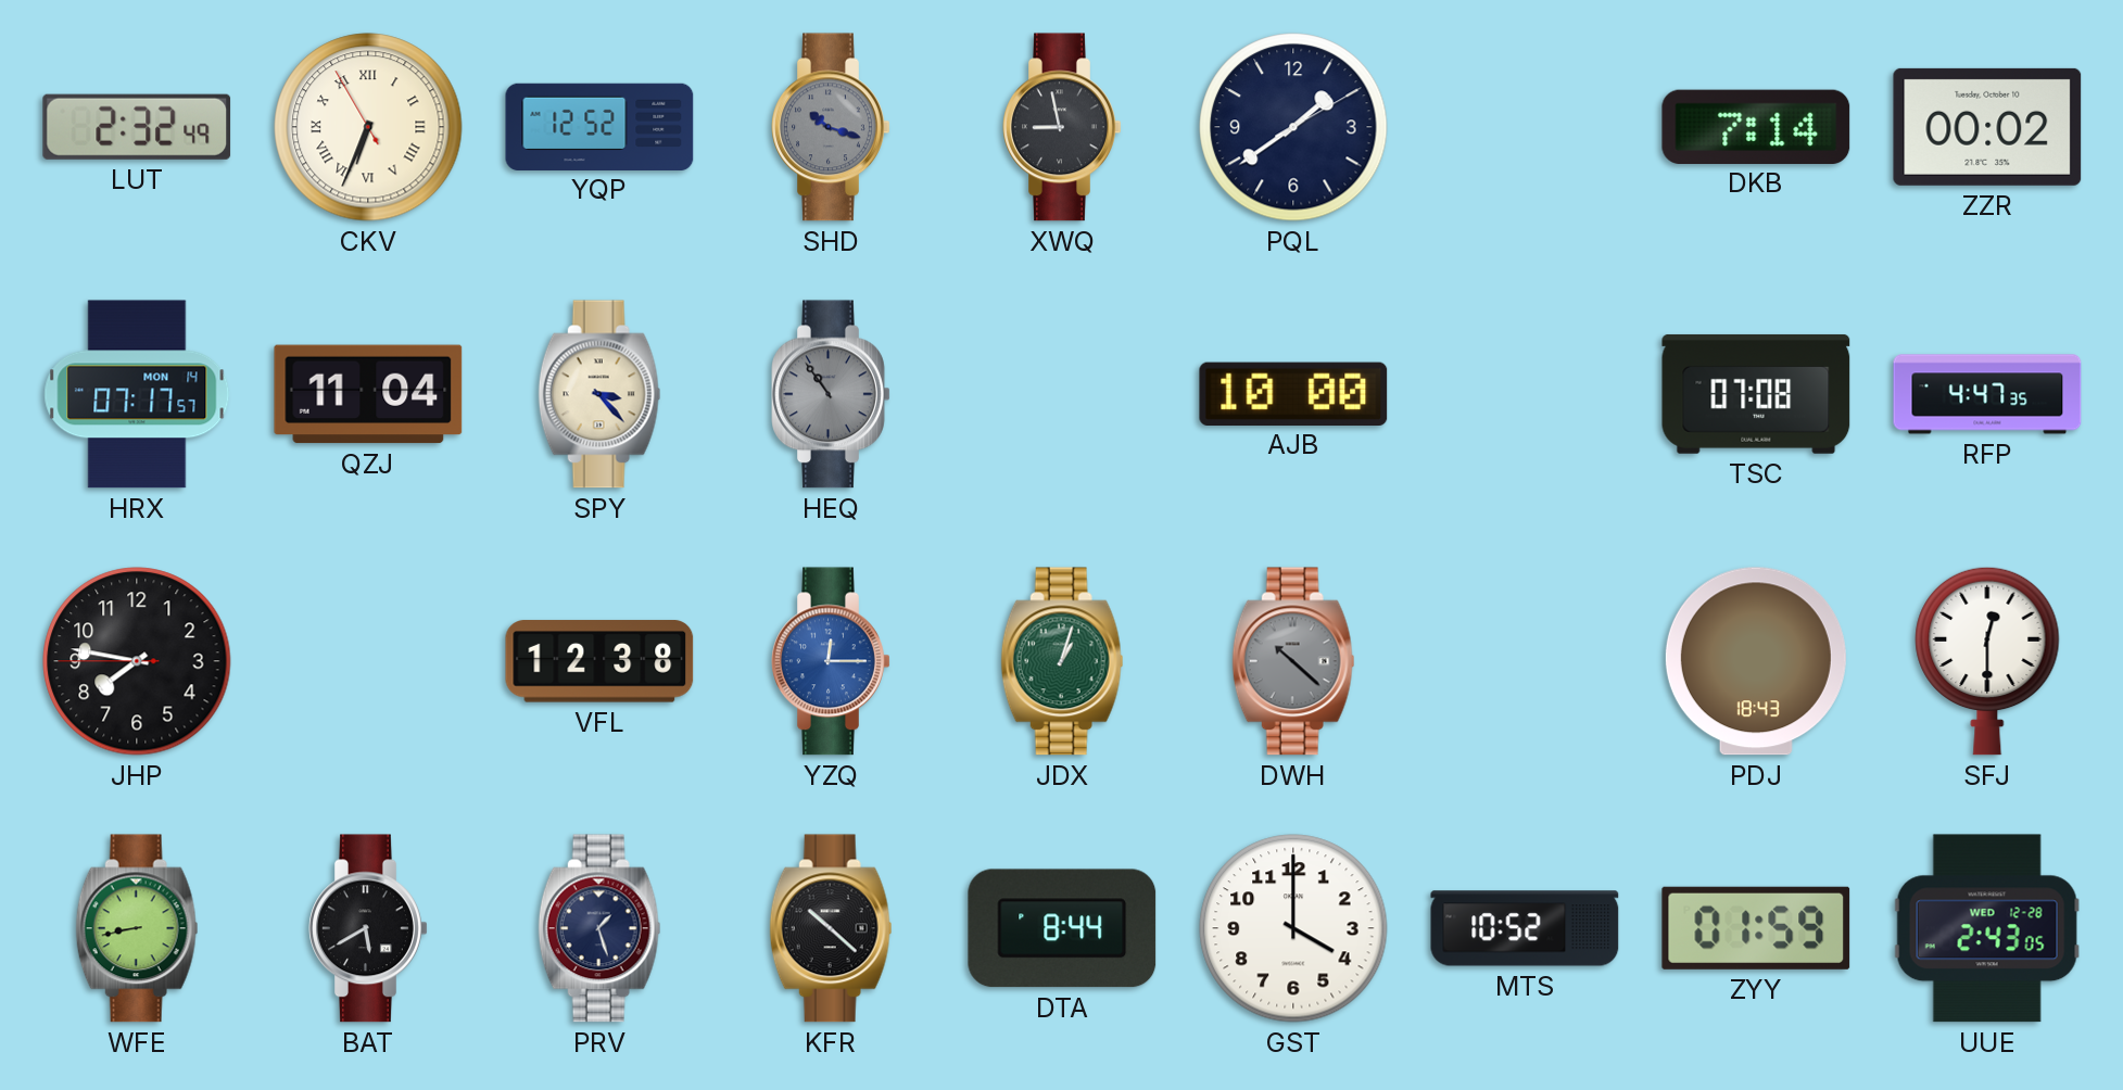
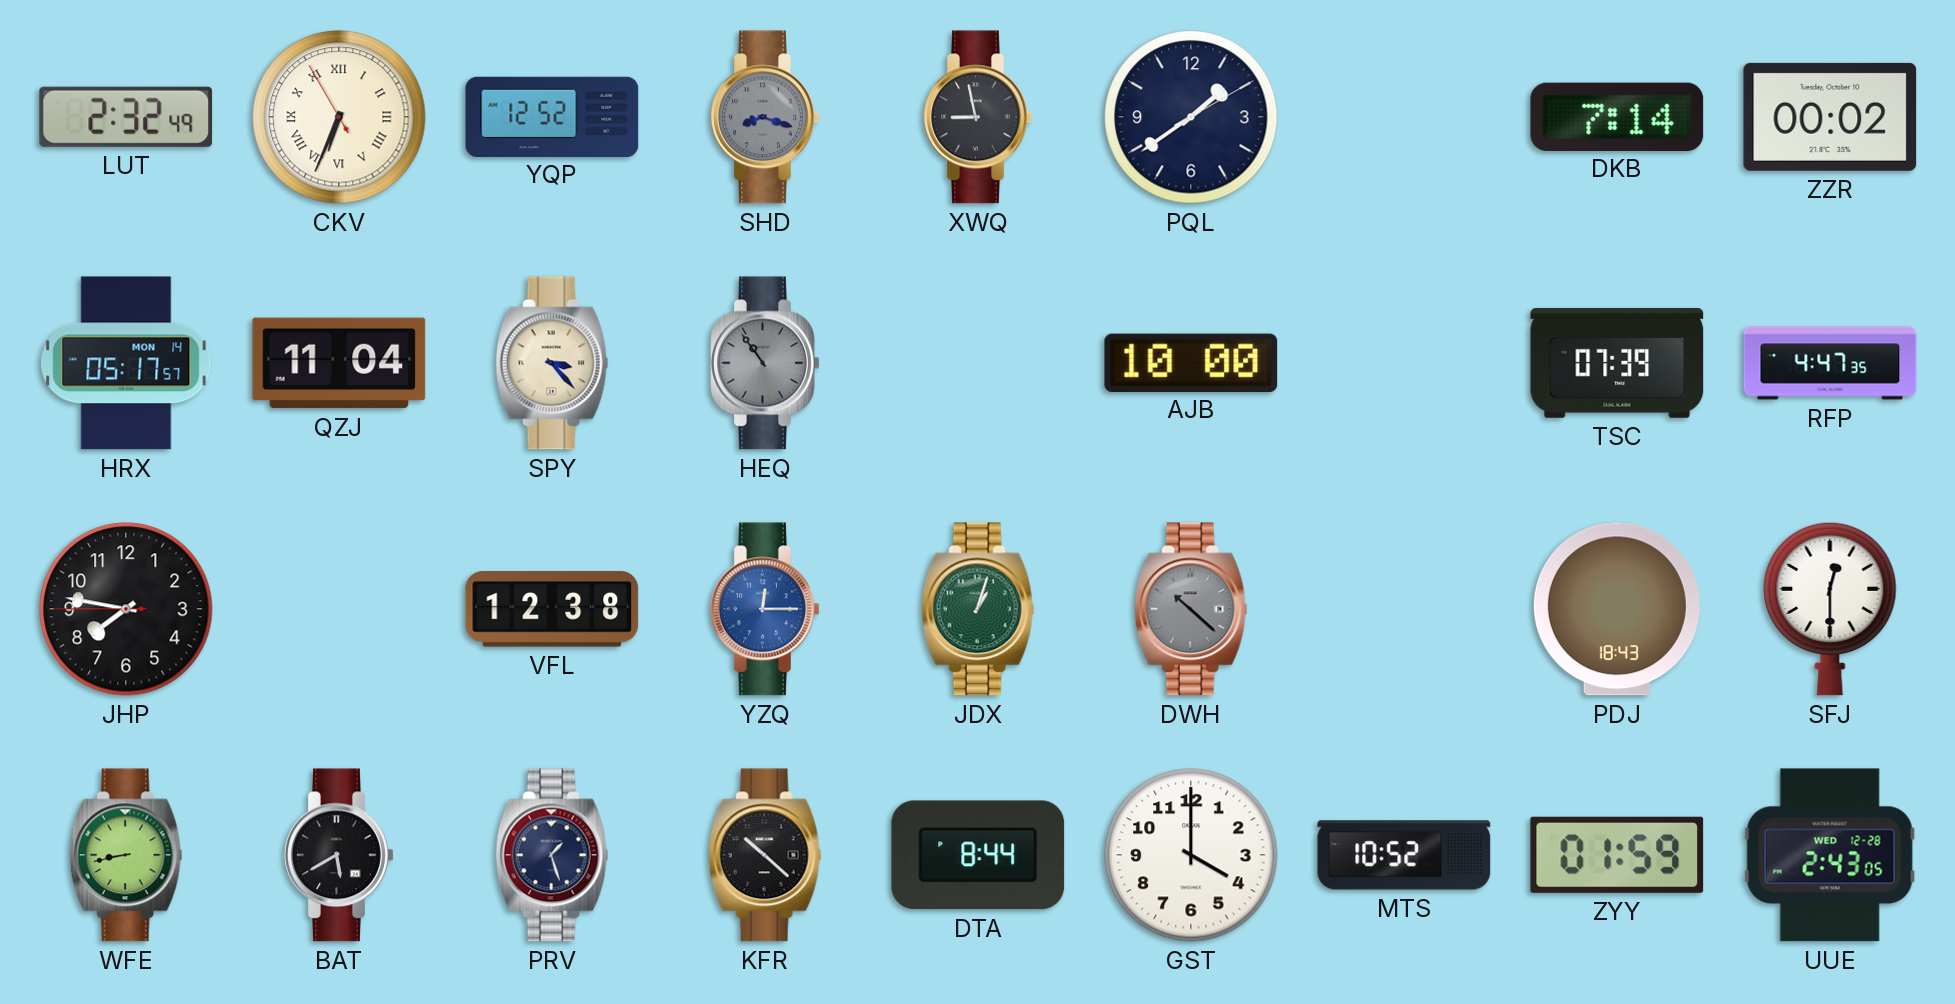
SHD: 10:18 -> 8:18 (765, 117)
HRX: 07:17 -> 05:17 (126, 363)
TSC: 07:08 -> 07:39 (1617, 363)
